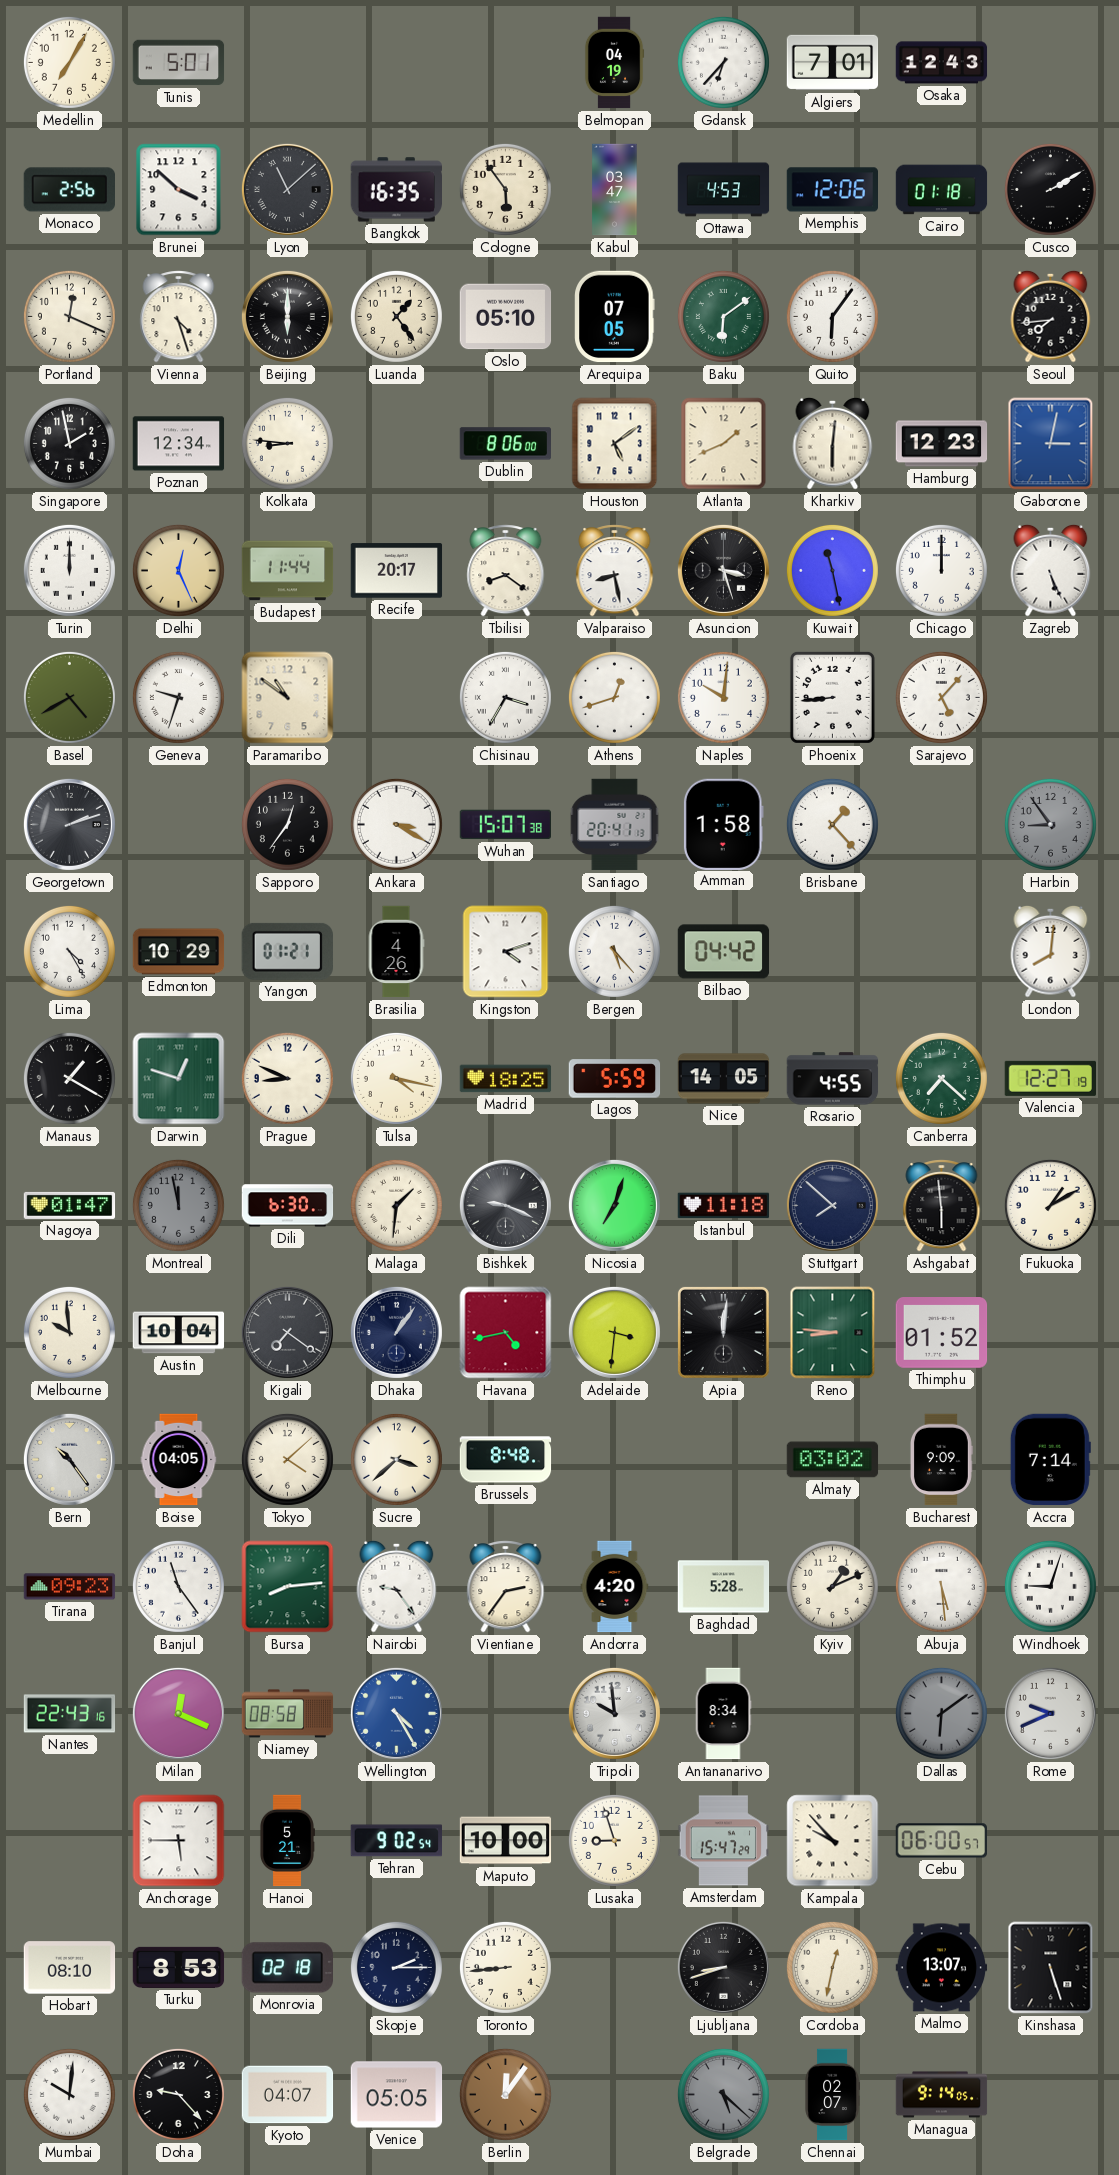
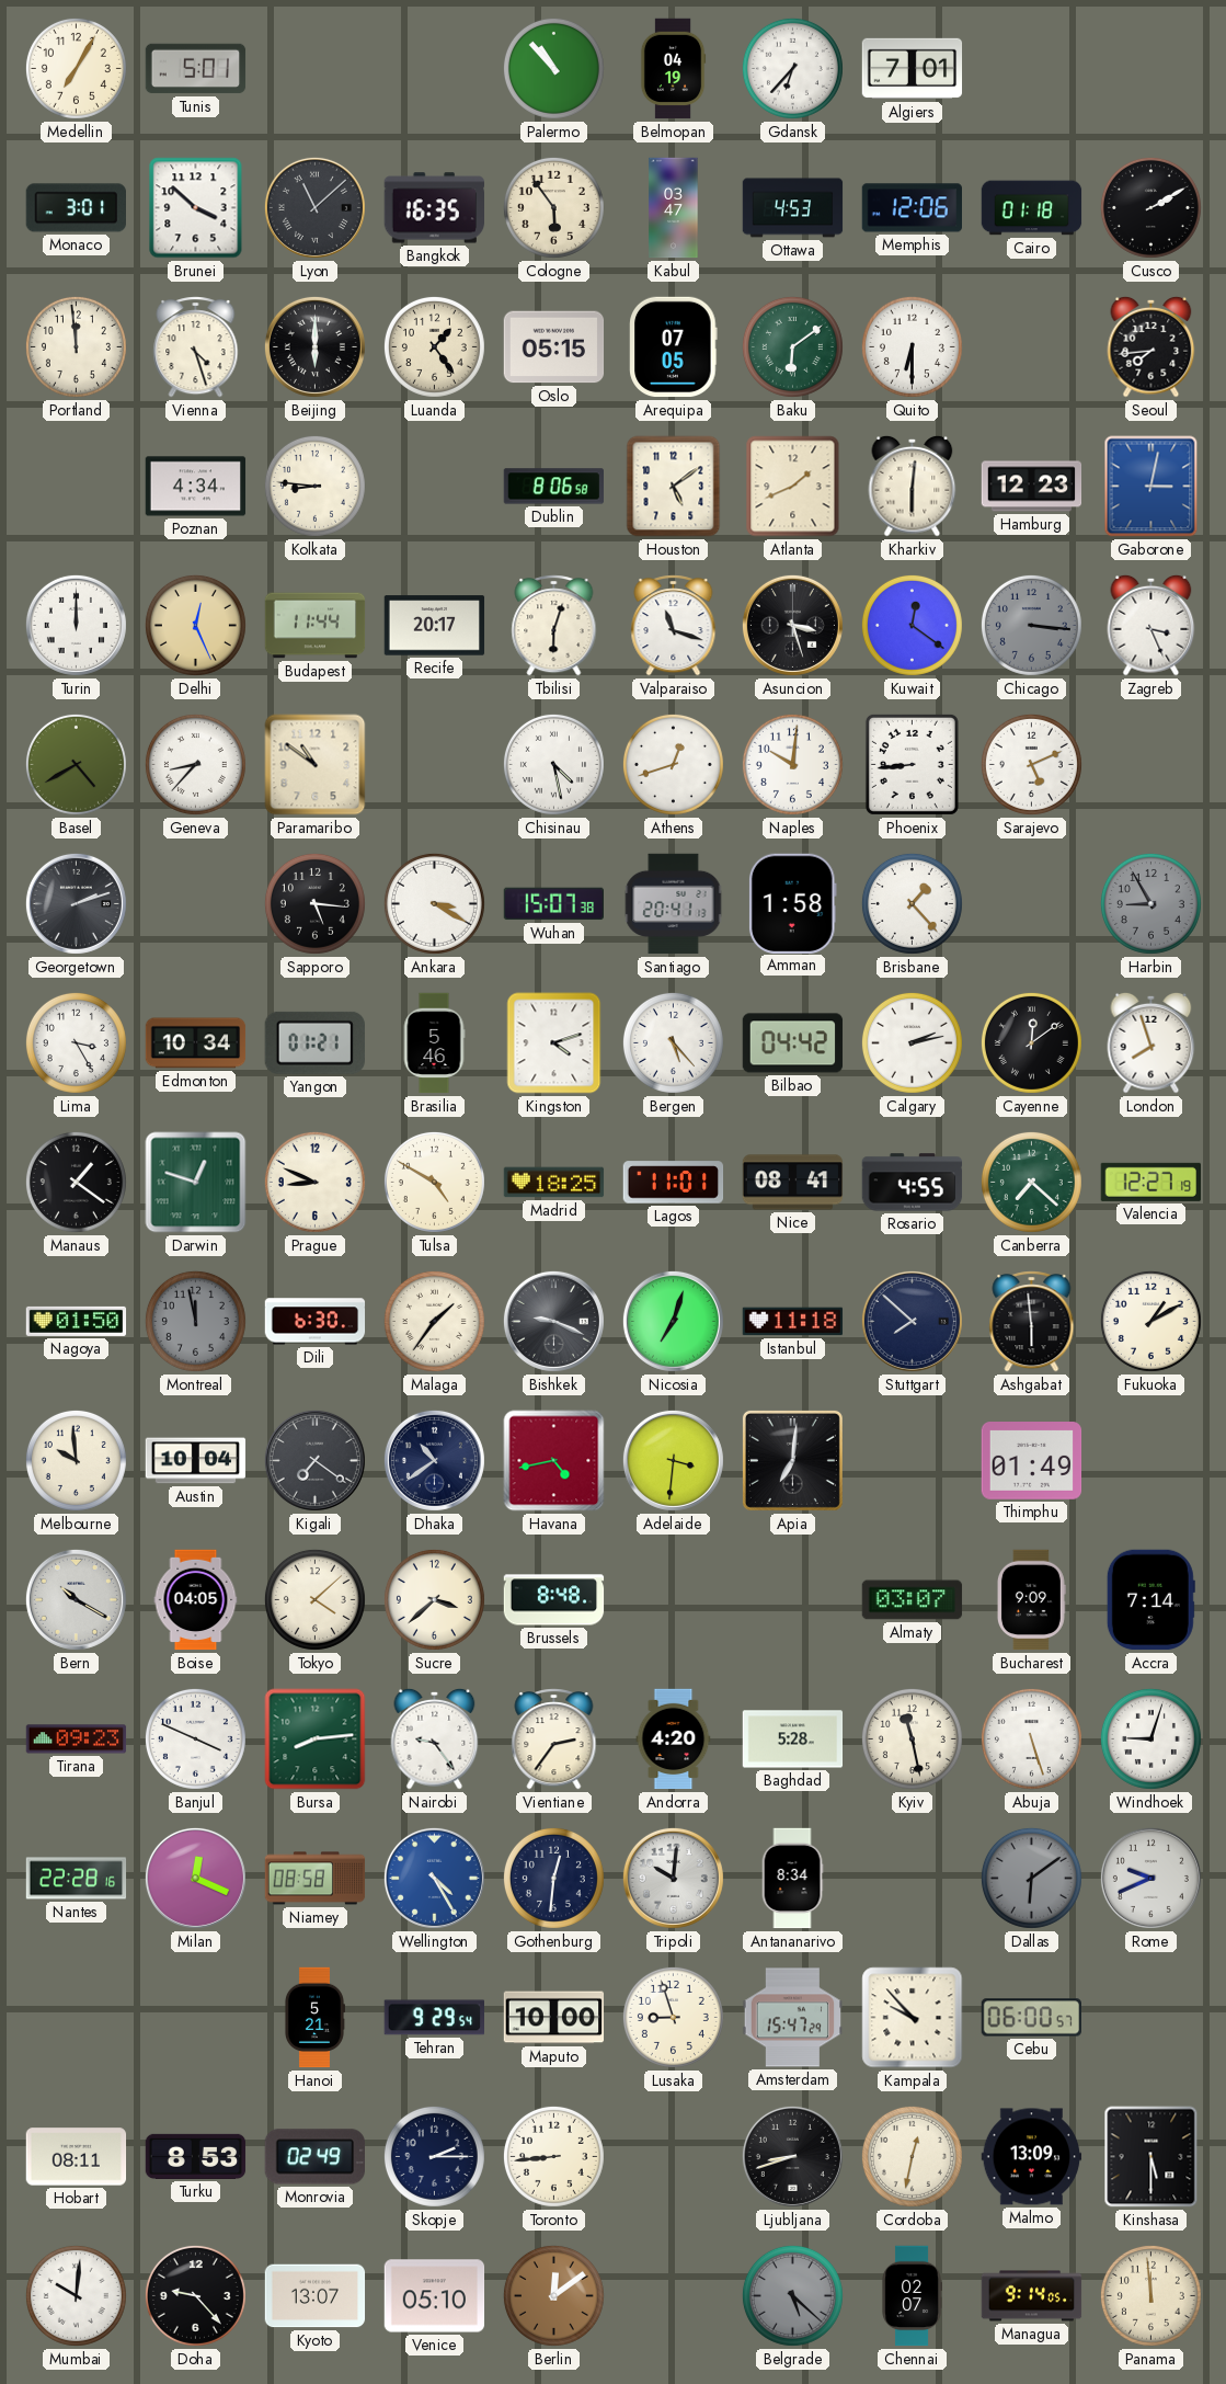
Palermo: none -> 10:53 (553, 68)
Osaka: 12:43 -> none (942, 63)
Monaco: 2:56 -> 3:01 (76, 208)
Portland: 12:19 -> 11:59 (76, 346)
Oslo: 05:10 -> 05:15 (554, 347)
Quito: 6:06 -> 6:30 (912, 346)
Singapore: 1:58 -> none (69, 443)
Poznan: 12:34 -> 4:34 (196, 487)
Dublin: 8:06:00 -> 8:06:58 (554, 487)
Tbilisi: 8:21 -> 6:03 (554, 626)
Valparaiso: 8:28 -> 11:18 (674, 626)
Kuwait: 11:28 -> 12:21 (912, 625)
Chicago: 12:00 -> 3:16 (1031, 625)
Chicago dial: white -> grey (1031, 625)
Zagreb: 5:26 -> 3:26 (1151, 625)
Geneva: 9:33 -> 8:37 (195, 764)
Chisinau: 3:35 -> 4:28 (553, 764)
Sarajevo: 5:07 -> 5:11 (1031, 764)
Sapporo: 12:36 -> 5:16 (314, 903)
Harbin: 8:54 -> 8:55 (1150, 903)
Lima: 4:25 -> 3:25 (76, 1042)
Edmonton: 10:29 -> 10:34 (196, 1043)
Brasilia: 4:26 -> 5:46 (434, 1043)
Calgary: none -> 2:13 (912, 1042)
Cayenne: none -> 12:09 (1031, 1042)
London: 8:01 -> 7:57 (1151, 1042)
Manaus: 1:20 -> 1:21 (76, 1182)
Tulsa: 4:17 -> 4:50 (434, 1182)
Lagos: 5:59 -> 11:01 (674, 1183)
Nice: 14:05 -> 08:41 (793, 1183)
Nagoya: 01:47 -> 01:50 (77, 1321)
Malaga: 1:31 -> 1:36 (434, 1321)
Dhaka: 1:06 -> 10:39 (434, 1460)
Apia: 12:01 -> 7:01 (792, 1460)
Reno: 8:46 -> none (833, 1333)
Thimphu: 01:52 -> 01:49 (1032, 1461)
Bern: 10:24 -> 10:20 (76, 1599)
Almaty: 03:02 -> 03:07 (913, 1600)
Banjul: 11:24 -> 3:49 (195, 1738)
Kyiv: 1:11 -> 11:28 (912, 1738)
Abuja: 5:29 -> 5:27 (1031, 1738)
Nantes: 22:43 -> 22:28 (77, 1879)
Gothenburg: none -> 12:31 (553, 1878)
Tripoli: 9:59 -> 10:01 (673, 1878)
Anchorage: 5:45 -> none (179, 1841)
Tehran: 9:02 -> 9:29 (434, 2018)
Hobart: 08:10 -> 08:11 (77, 2157)
Monrovia: 02:18 -> 02:49 (314, 2157)
Malmo: 13:07 -> 13:09 (1032, 2157)
Kinshasa: 5:27 -> 5:30 (1151, 2157)
Kyoto: 04:07 -> 13:07 (316, 2296)
Venice: 05:05 -> 05:10 (435, 2296)
Berlin: 12:06 -> 12:09 (553, 2295)
Panama: none -> 11:59 (1150, 2295)
